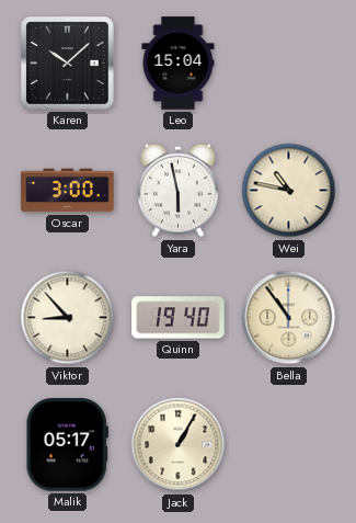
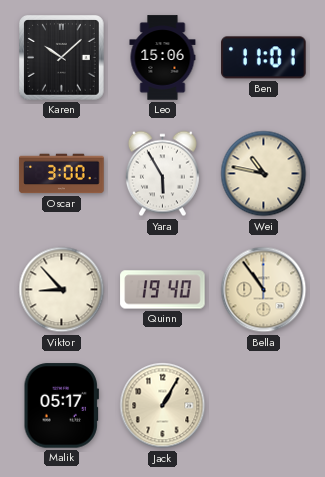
Leo: 15:04 -> 15:06 (163, 58)
Ben: none -> 11:01 (264, 58)
Yara: 5:58 -> 5:55 (162, 174)
